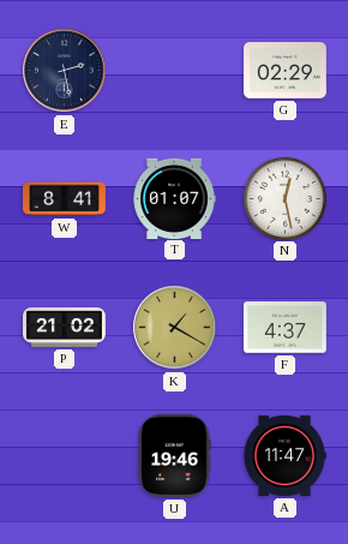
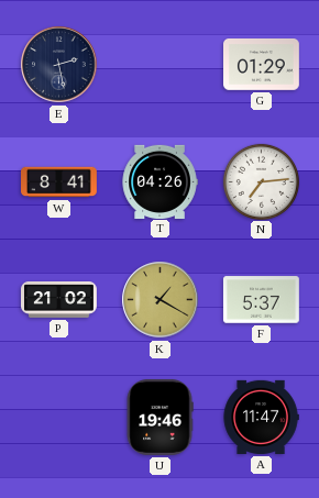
G: 02:29 -> 01:29 (262, 65)
T: 01:07 -> 04:26 (159, 181)
N: 12:28 -> 7:14 (261, 181)
F: 4:37 -> 5:37 (262, 300)
